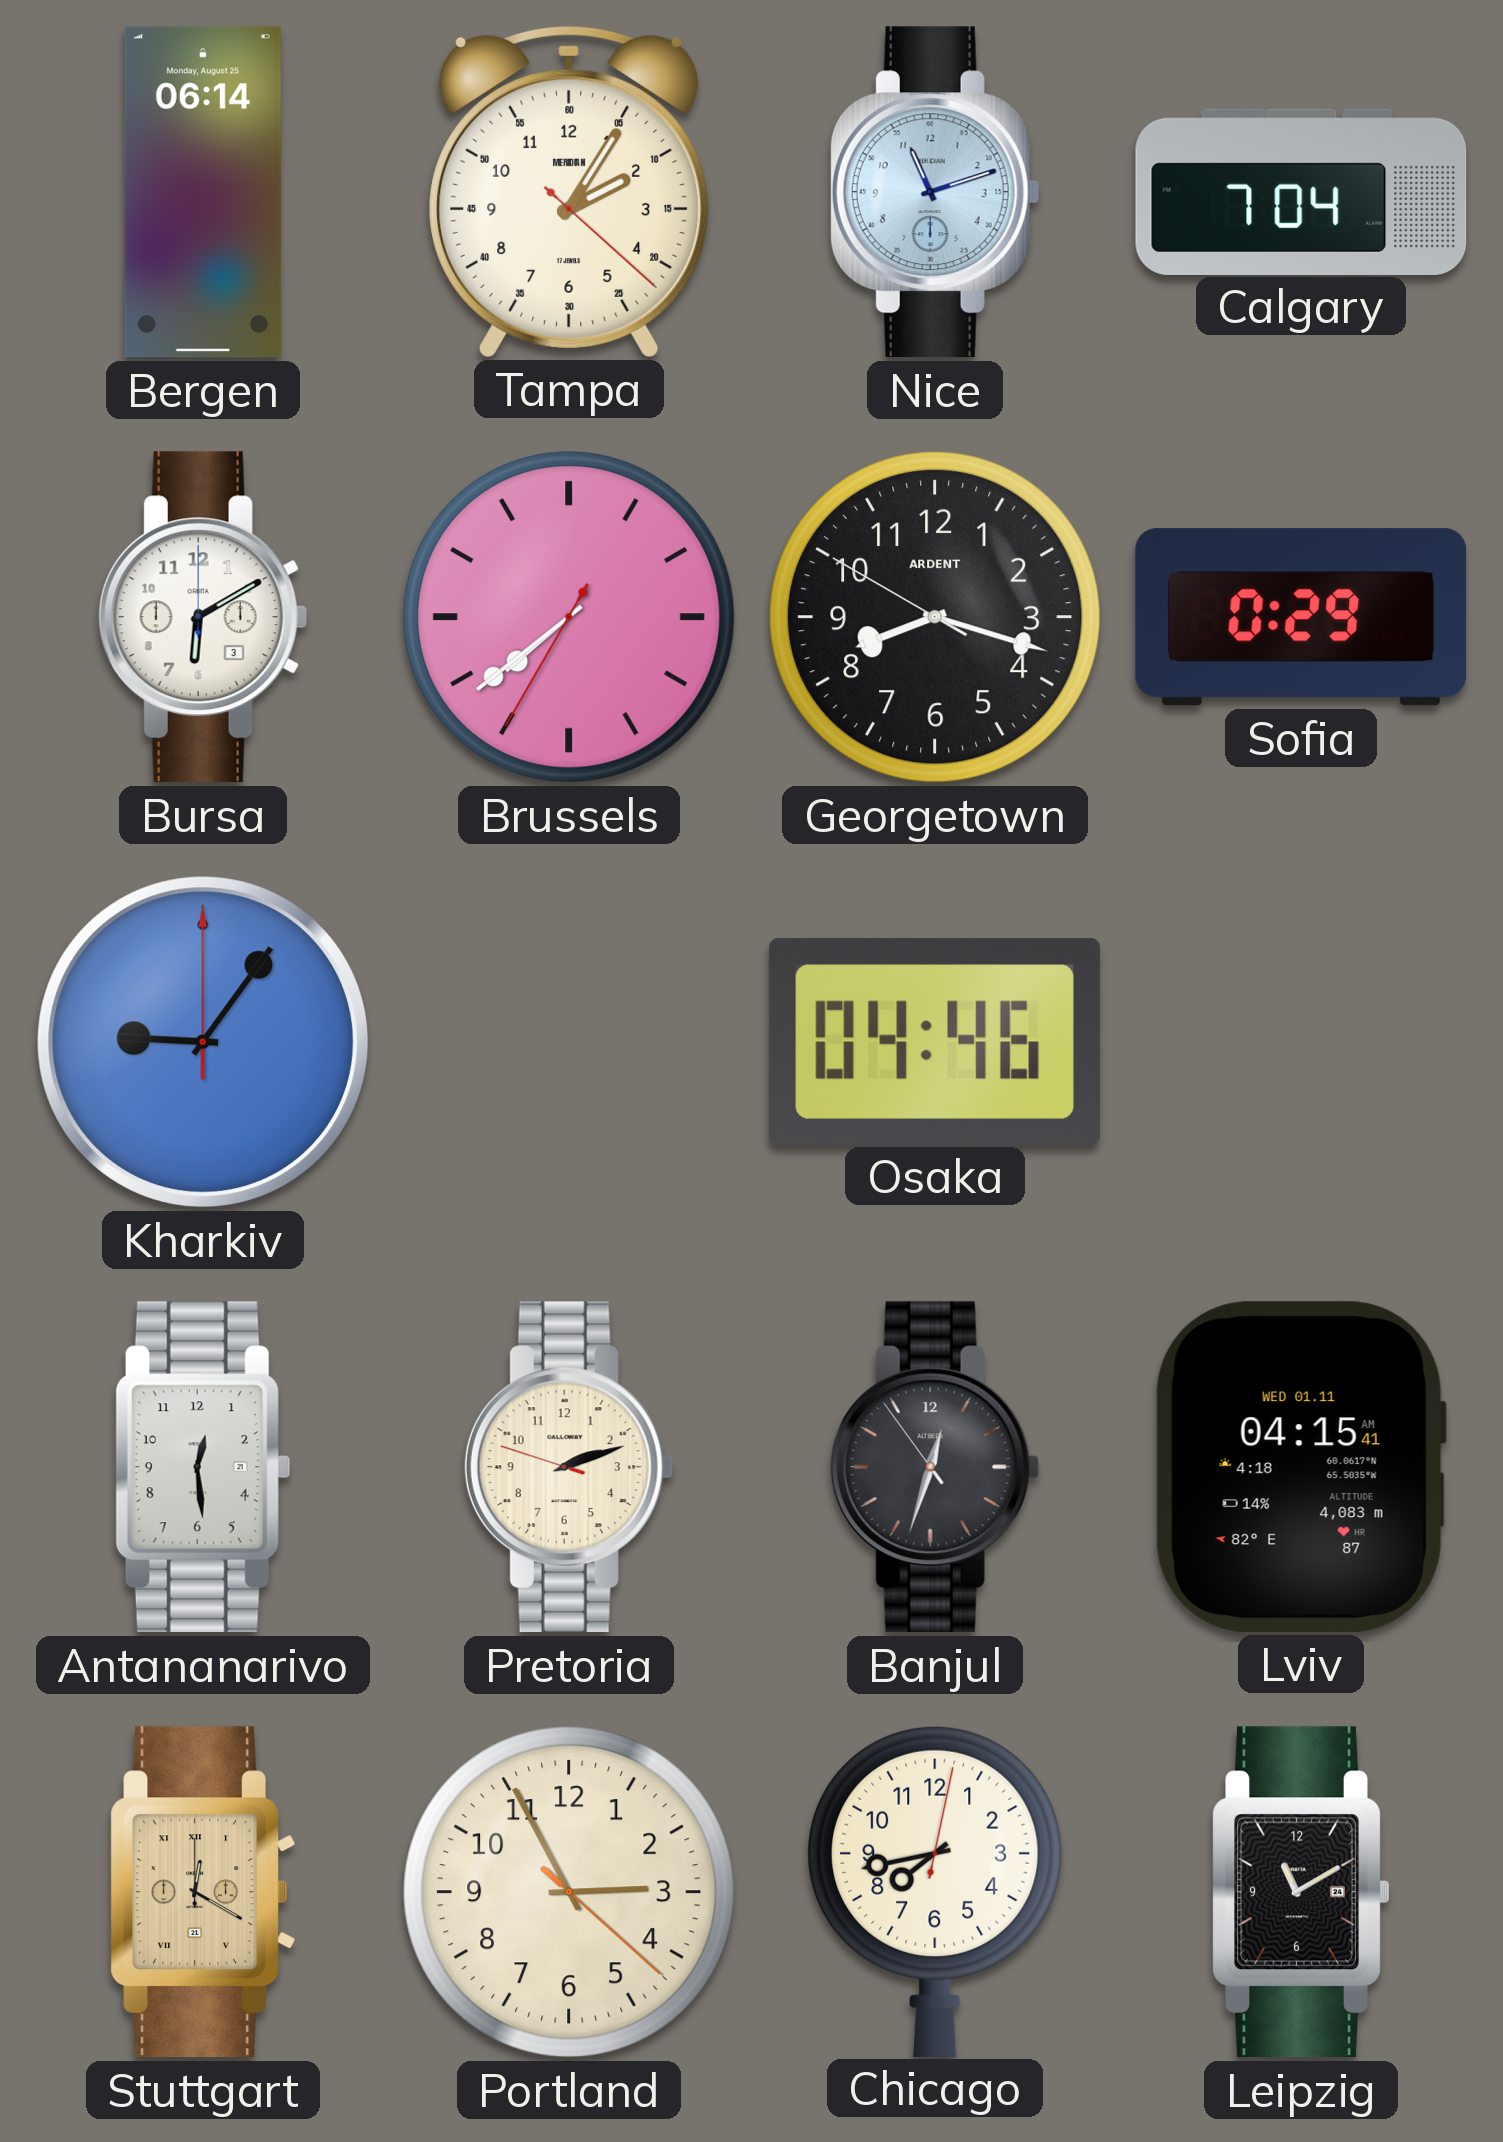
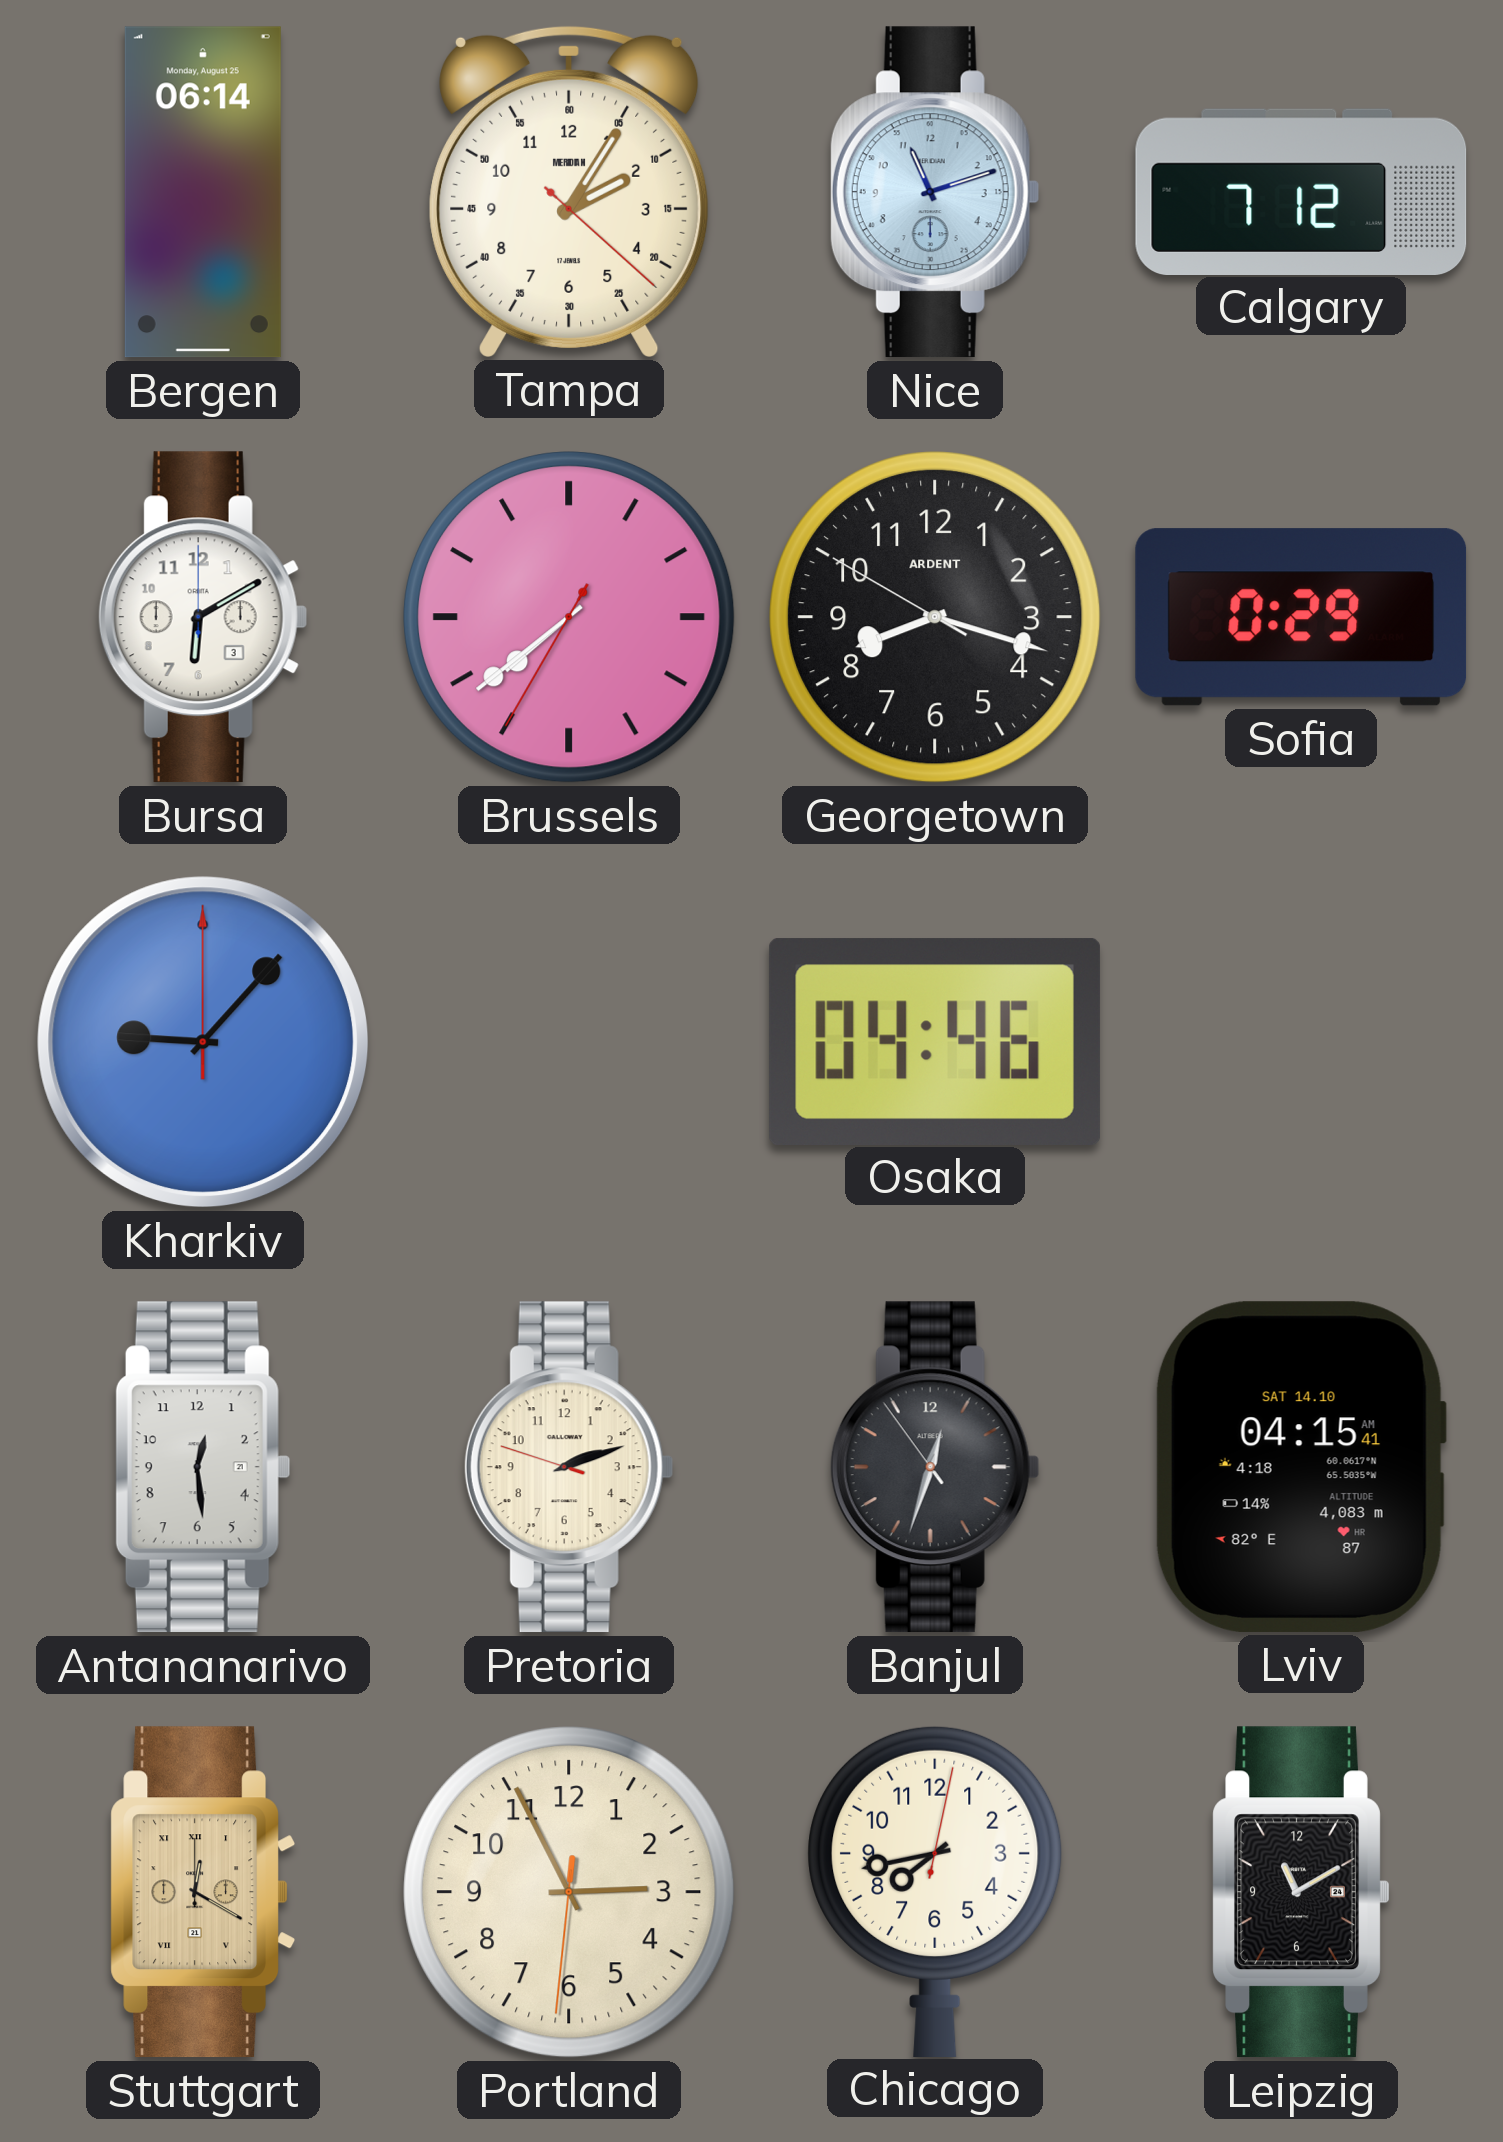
Calgary: 7:04 -> 7:12 (1301, 191)
Kharkiv: 9:06 -> 9:07 (203, 1042)
Lviv date: WED 01.11 -> SAT 14.10 (1300, 1467)
Portland: 2:55:22 -> 2:55:31 (569, 1892)
